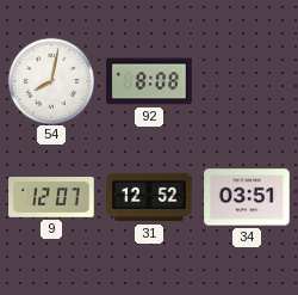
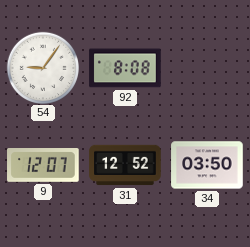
54: 8:02 -> 9:06 (42, 67)
34: 03:51 -> 03:50 (207, 165)
